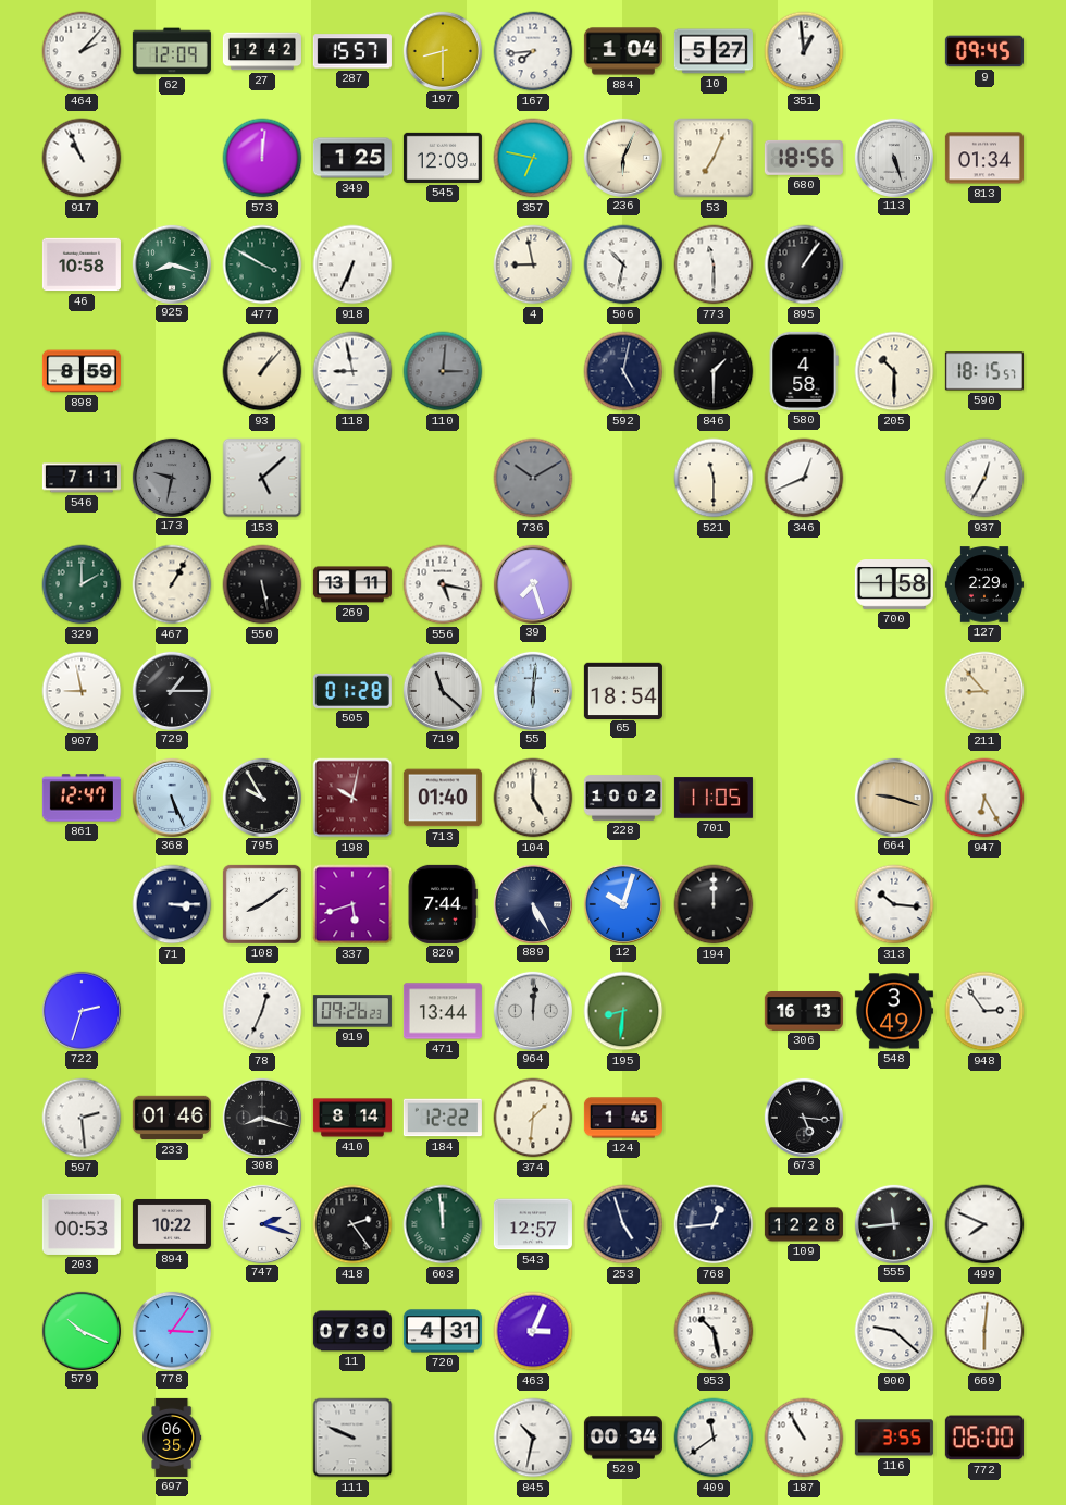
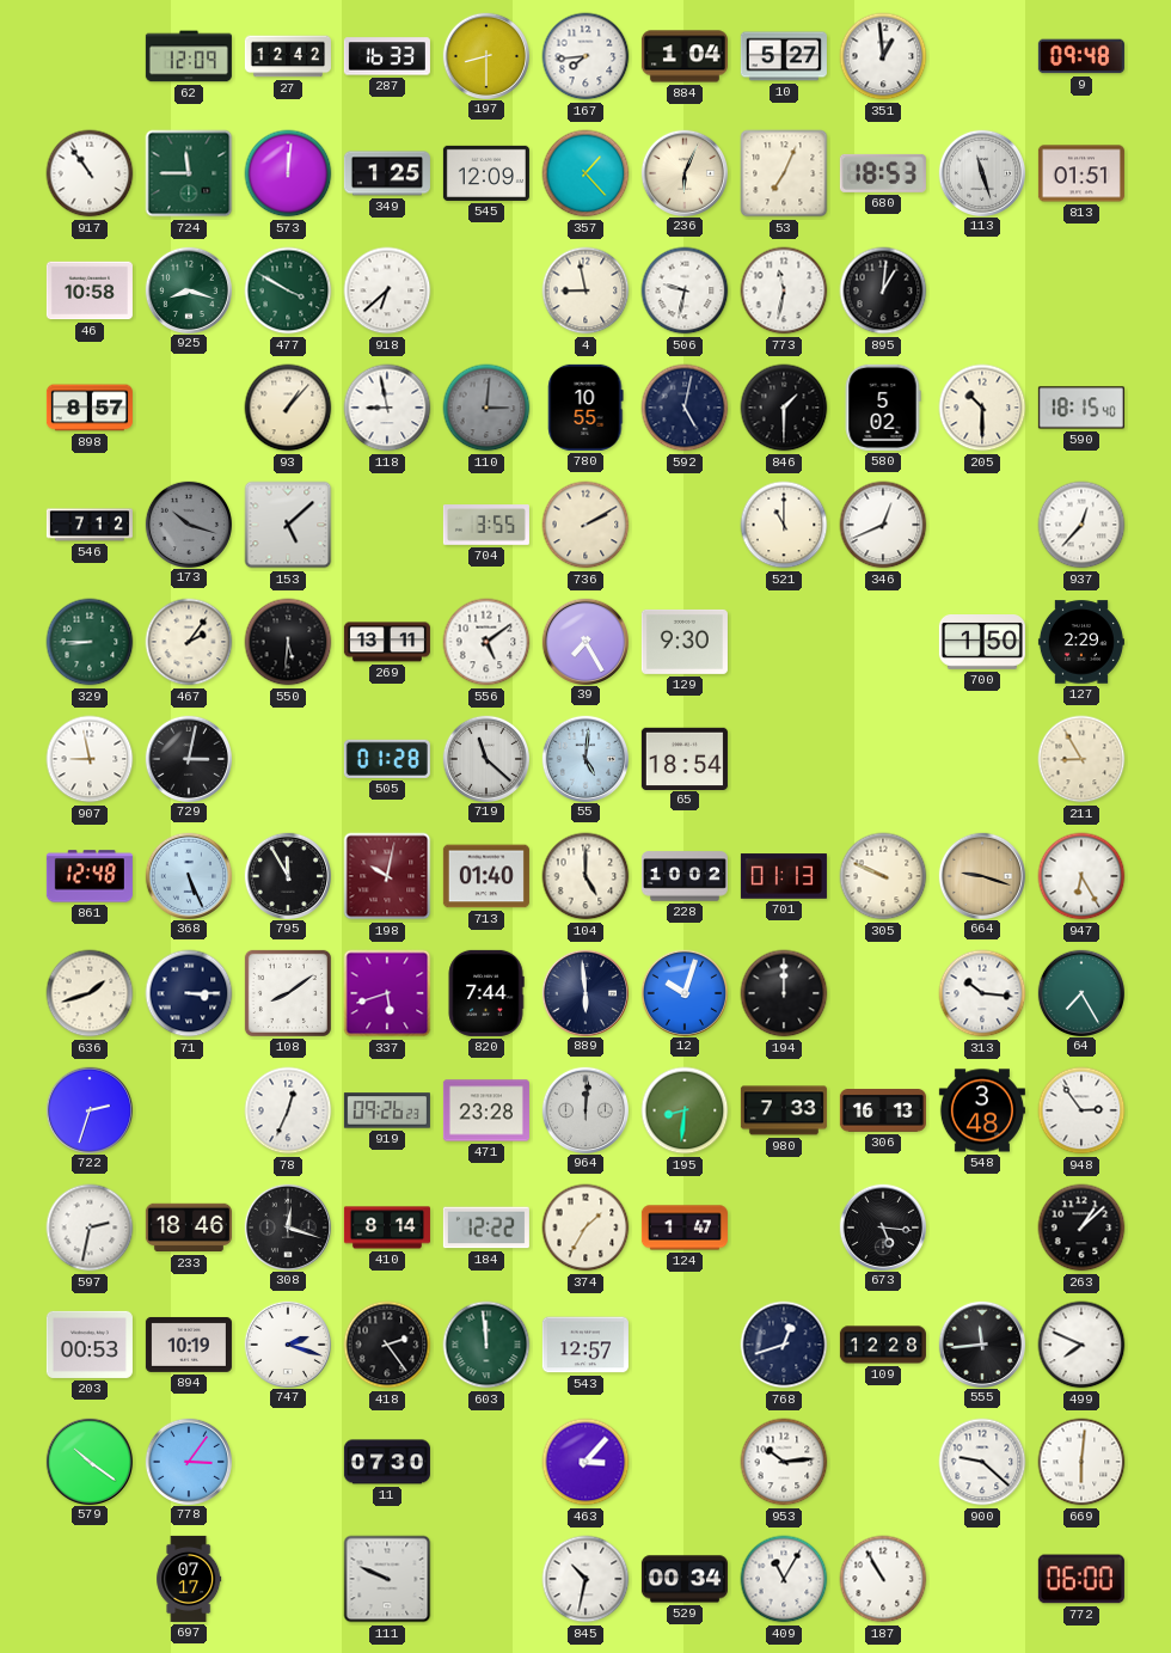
464: 2:07 -> none (82, 51)
287: 15:57 -> 16:33 (387, 56)
9: 09:45 -> 09:48 (1081, 56)
917: 10:56 -> 10:54 (90, 173)
724: none -> 11:45 (189, 173)
357: 6:47 -> 1:23 (585, 173)
680: 18:56 -> 18:53 (883, 173)
113: 5:27 -> 11:27 (981, 172)
813: 01:34 -> 01:51 (1081, 173)
918: 6:34 -> 6:38 (387, 290)
506: 10:32 -> 9:32 (685, 290)
773: 11:30 -> 11:32 (784, 290)
895: 1:06 -> 1:01 (883, 290)
898: 8:59 -> 8:57 (90, 408)
780: none -> 10:55 (585, 408)
580: 4:58 -> 5:02 (883, 408)
590: 18:15:57 -> 18:15:40 (1081, 408)
546: 7:11 -> 7:12 (90, 525)
173: 9:32 -> 10:18 (188, 524)
704: none -> 3:55 (486, 525)
736: 10:10 -> 2:10 (585, 525)
736 dial: grey -> cream (585, 525)
521: 11:30 -> 11:00 (784, 525)
937: 12:35 -> 12:37 (1081, 525)
329: 2:00 -> 8:45 (90, 642)
467: 1:05 -> 2:06 (189, 642)
550: 5:28 -> 5:31 (288, 642)
556: 5:17 -> 5:09 (486, 642)
39: 7:27 -> 7:25 (584, 641)
129: none -> 9:30 (685, 642)
700: 1:58 -> 1:50 (982, 643)
729: 1:15 -> 3:02 (188, 758)
55: 6:01 -> 5:01 (584, 758)
211: 8:53 -> 8:55 (1081, 759)
861: 12:47 -> 12:48 (90, 876)
795: 9:55 -> 11:55 (287, 875)
701: 11:05 -> 01:13 (784, 876)
305: none -> 9:49 (883, 876)
636: none -> 1:42 (90, 993)
889: 5:25 -> 5:59 (584, 992)
64: none -> 7:25 (1080, 992)
471: 13:44 -> 23:28 (486, 1110)
980: none -> 7:33 (784, 1110)
548: 3:49 -> 3:48 (982, 1110)
597: 2:29 -> 2:32 (90, 1227)
233: 01:46 -> 18:46 (189, 1227)
308: 8:18 -> 12:18 (287, 1226)
374: 1:31 -> 1:35 (585, 1227)
124: 1:45 -> 1:47 (685, 1227)
263: none -> 1:08 (1081, 1227)
894: 10:22 -> 10:19 (189, 1345)
253: 4:57 -> none (623, 1224)
768: 12:44 -> 12:42 (784, 1345)
579: 10:19 -> 10:21 (88, 1461)
720: 4:31 -> none (443, 1331)
463: 3:04 -> 3:07 (585, 1462)
953: 10:28 -> 10:14 (784, 1462)
697: 06:35 -> 07:17 (189, 1579)
409: 11:39 -> 11:05 (784, 1579)
116: 3:55 -> none (894, 1438)
